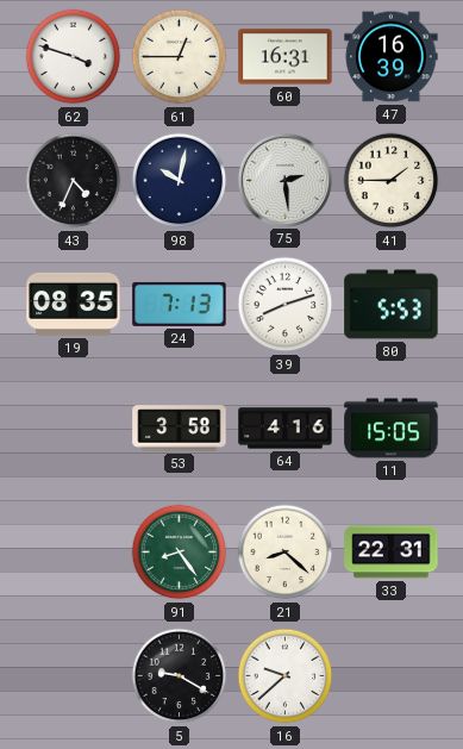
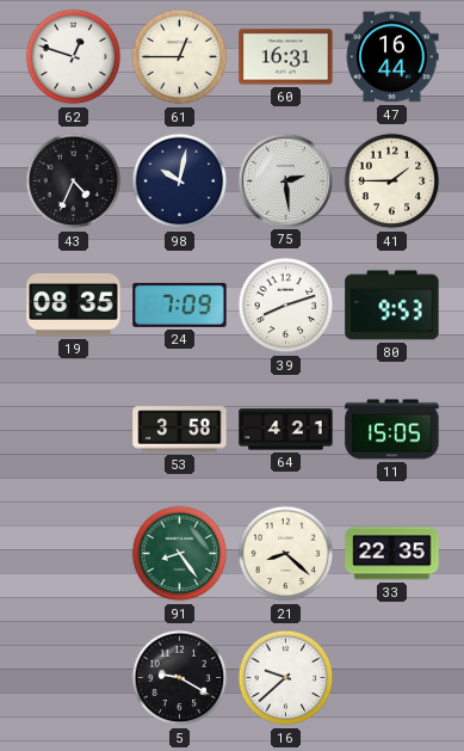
62: 3:48 -> 12:48 (74, 57)
47: 16:39 -> 16:44 (392, 57)
24: 7:13 -> 7:09 (180, 304)
80: 5:53 -> 9:53 (392, 306)
64: 4:16 -> 4:21 (286, 430)
33: 22:31 -> 22:35 (392, 554)
